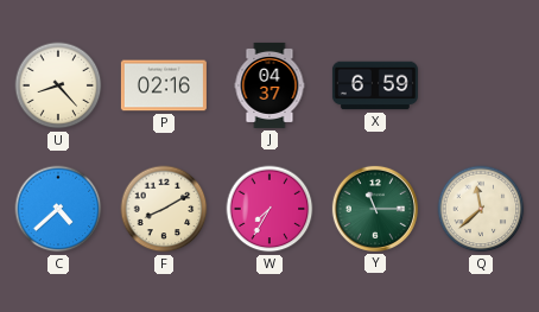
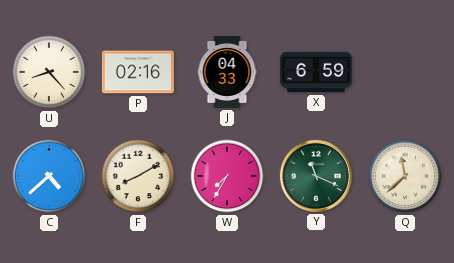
J: 04:37 -> 04:33 (227, 72)
Y: 11:15 -> 11:19 (316, 176)
